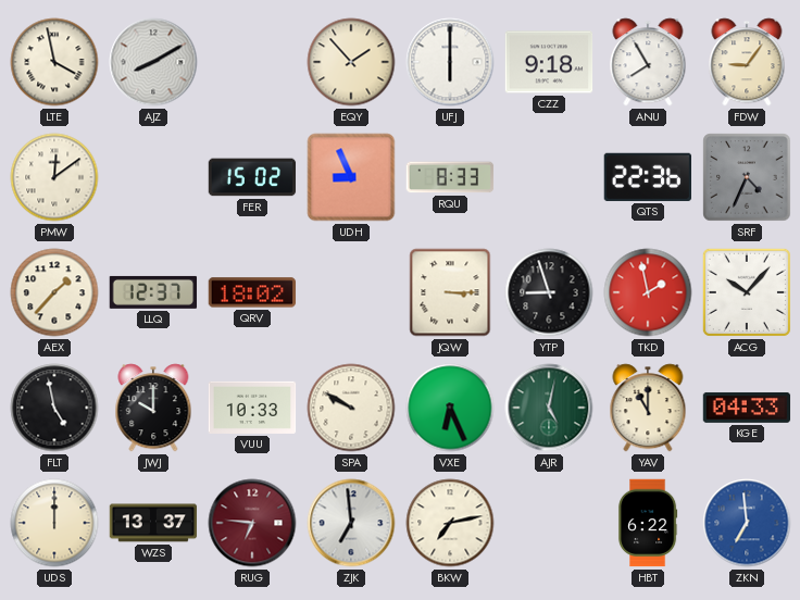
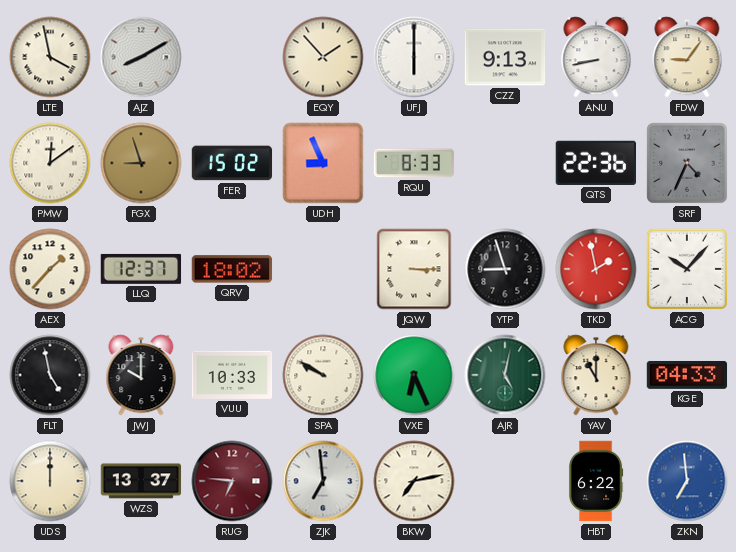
CZZ: 9:18 -> 9:13 (505, 57)
ANU: 7:55 -> 8:43 (596, 57)
FGX: none -> 8:57 (141, 163)
